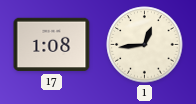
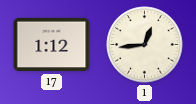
17: 1:08 -> 1:12 (52, 45)
